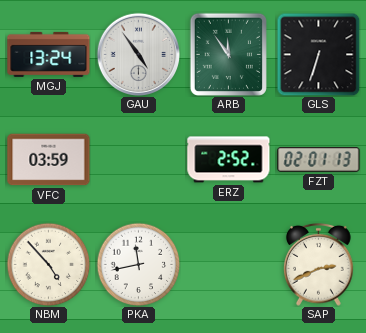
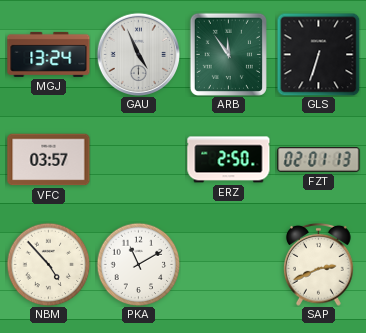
GAU: 4:54 -> 4:56 (138, 54)
VFC: 03:59 -> 03:57 (49, 160)
ERZ: 2:52 -> 2:50 (229, 160)
PKA: 11:43 -> 11:10 (138, 264)
